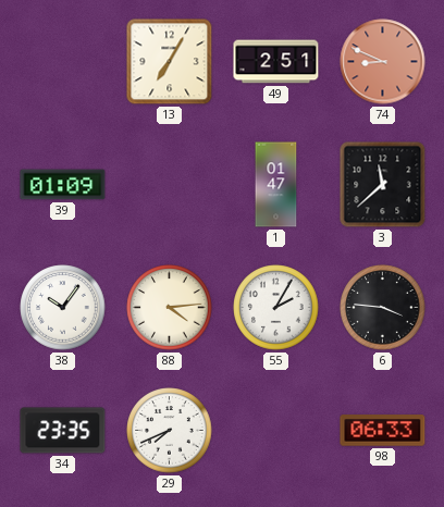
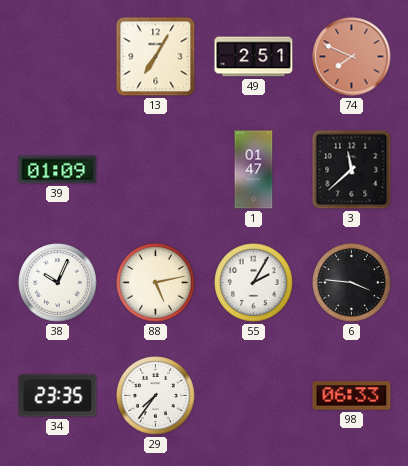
74: 8:49 -> 7:49 (352, 57)
38: 10:06 -> 10:04 (58, 283)
88: 4:14 -> 5:13 (156, 283)
29: 7:41 -> 7:36 (156, 396)
